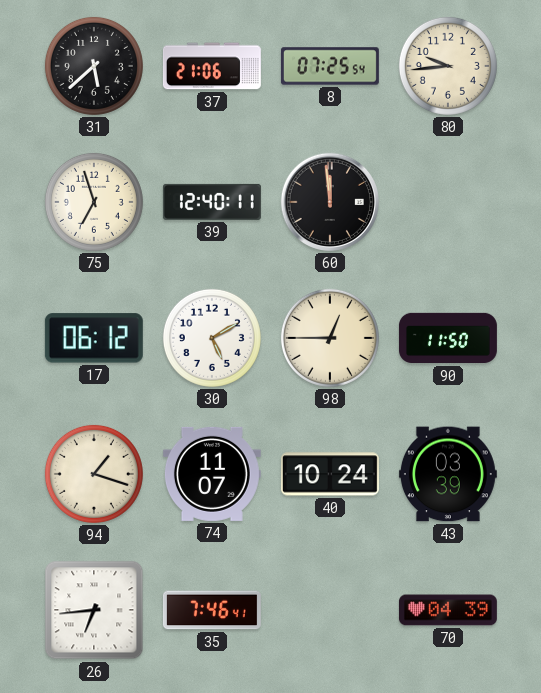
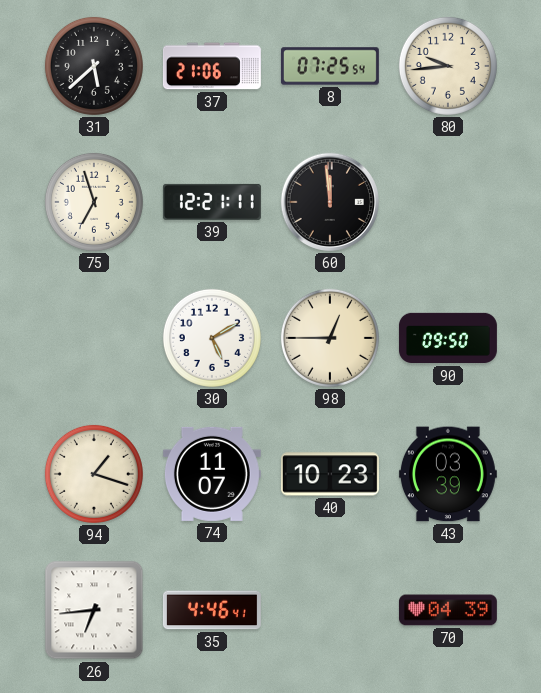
39: 12:40 -> 12:21 (212, 202)
17: 06:12 -> none (94, 338)
90: 11:50 -> 09:50 (448, 338)
40: 10:24 -> 10:23 (330, 474)
35: 7:46 -> 4:46 (212, 610)
